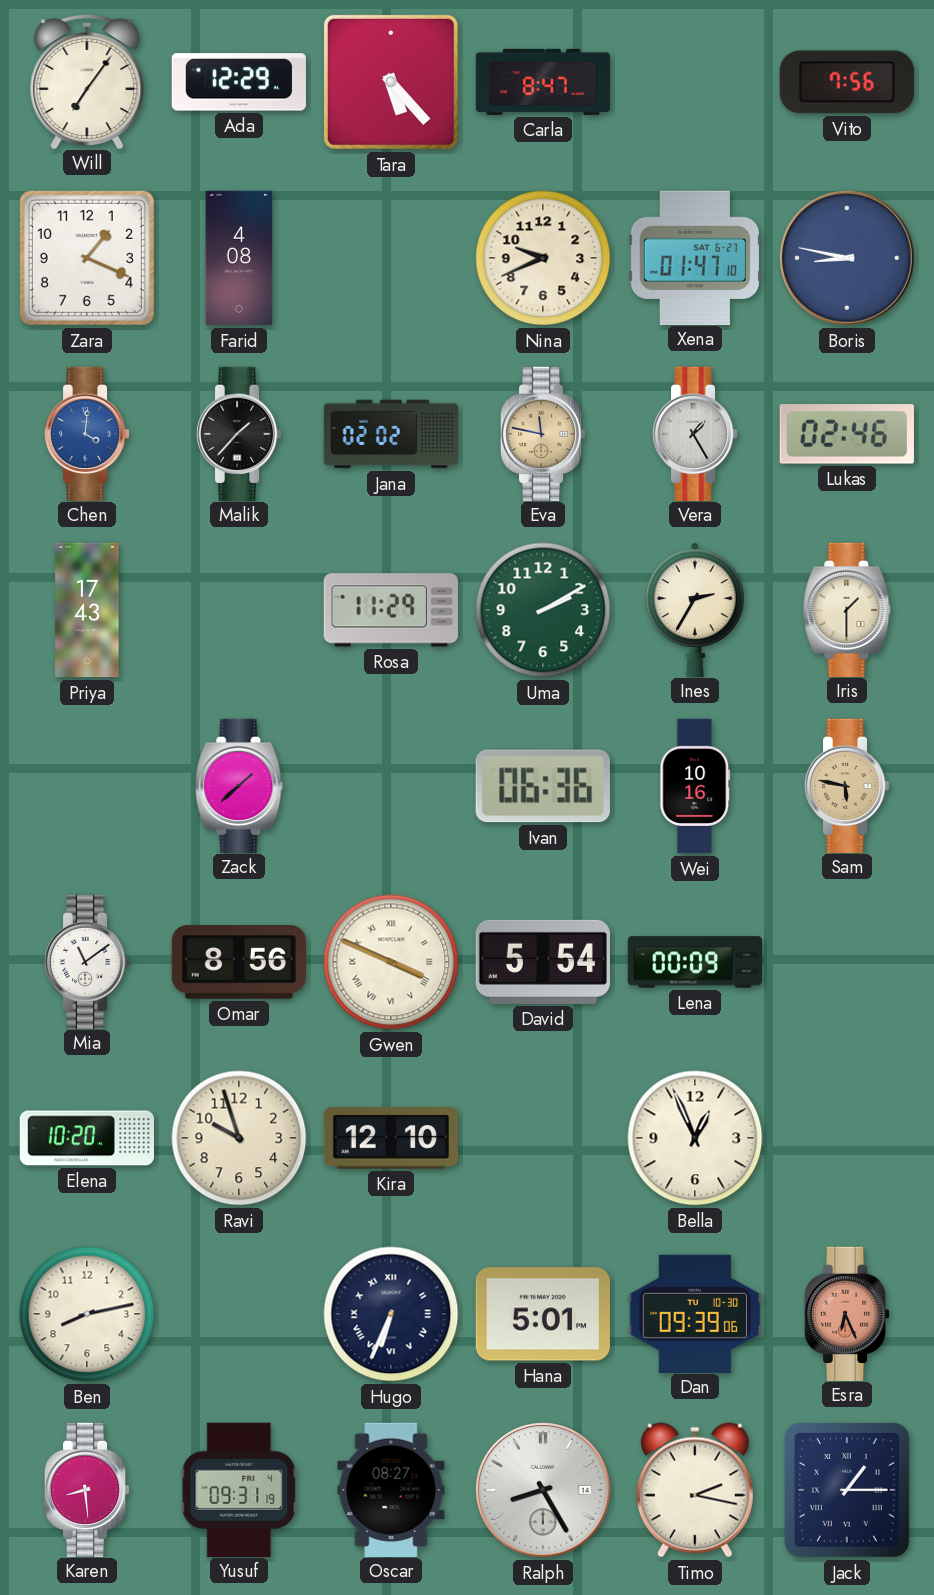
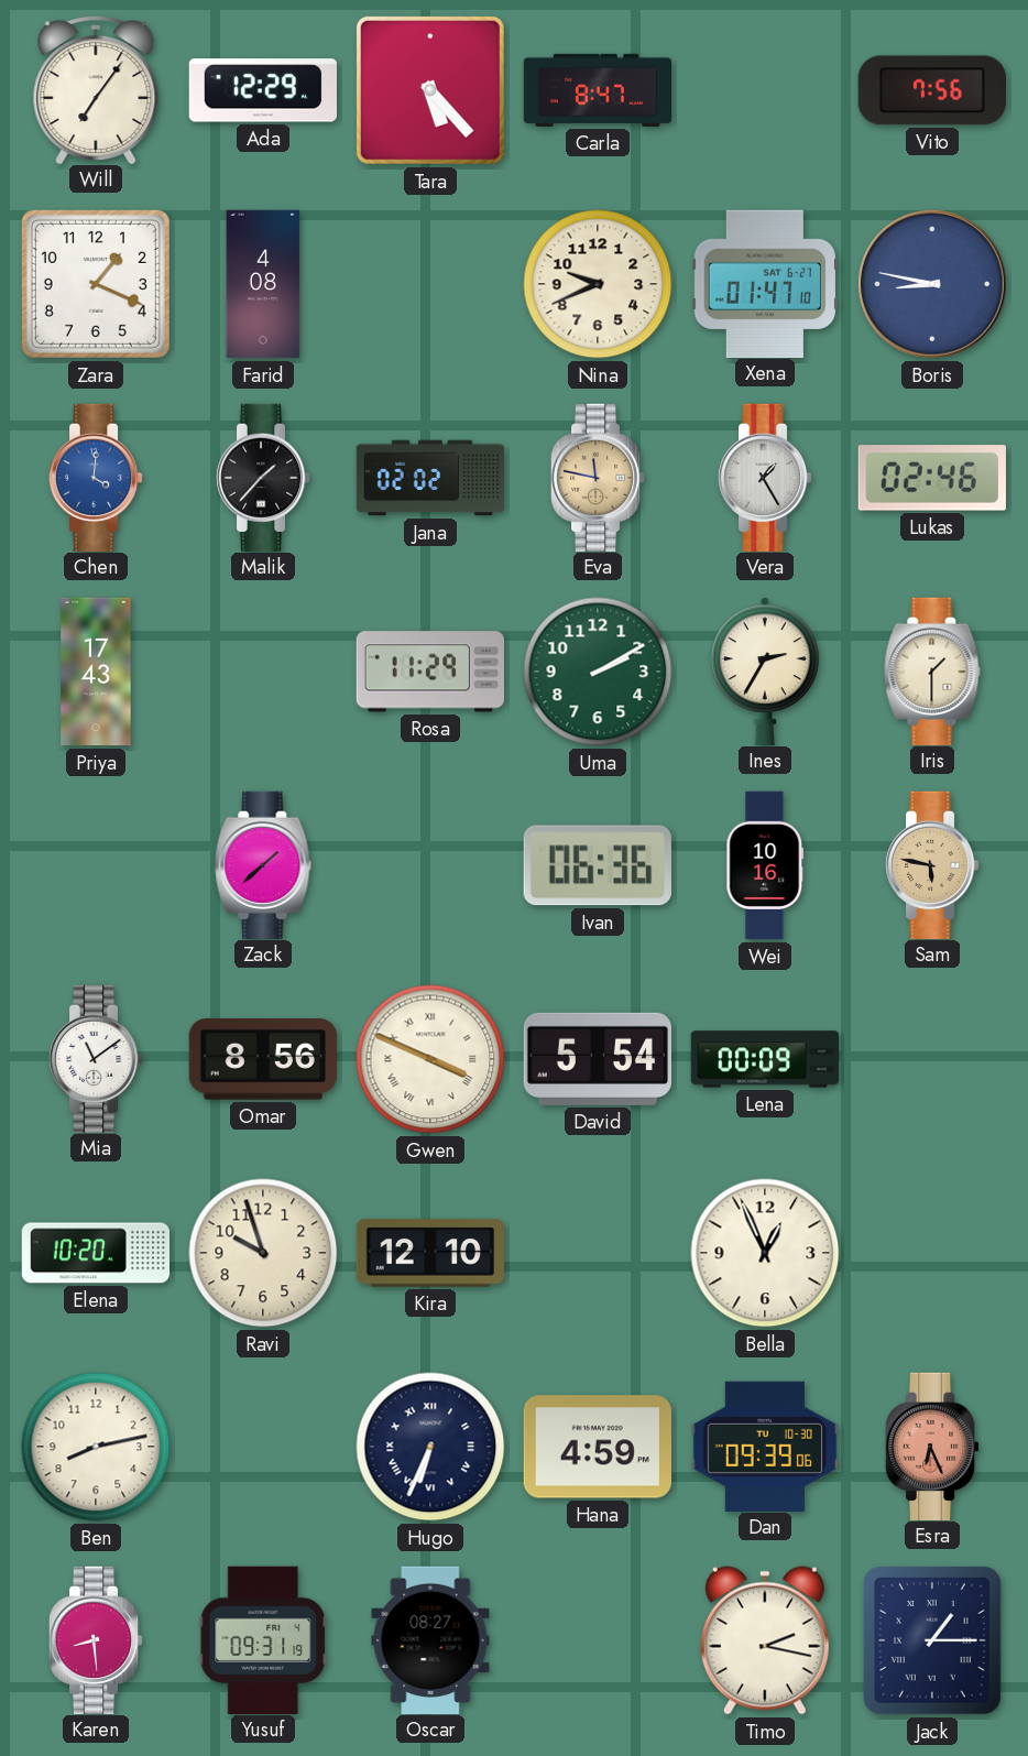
Hana: 5:01 -> 4:59 (598, 1447)
Ralph: 8:25 -> none (543, 1490)
